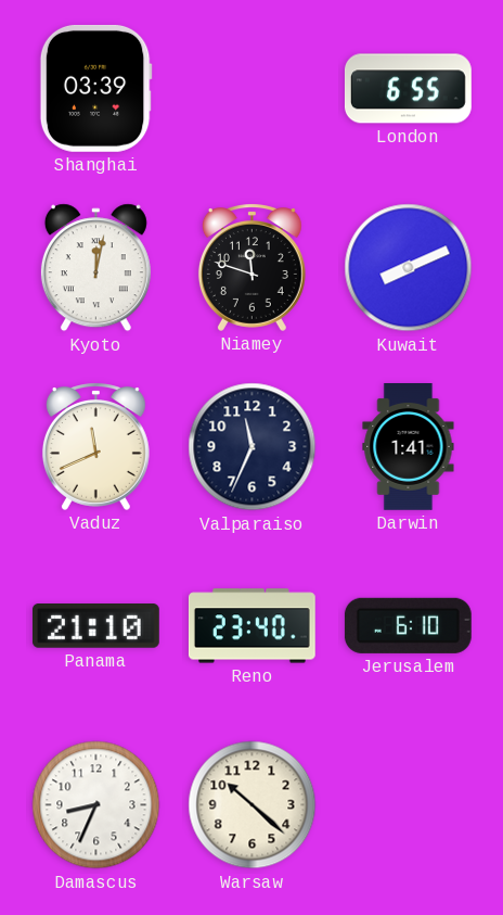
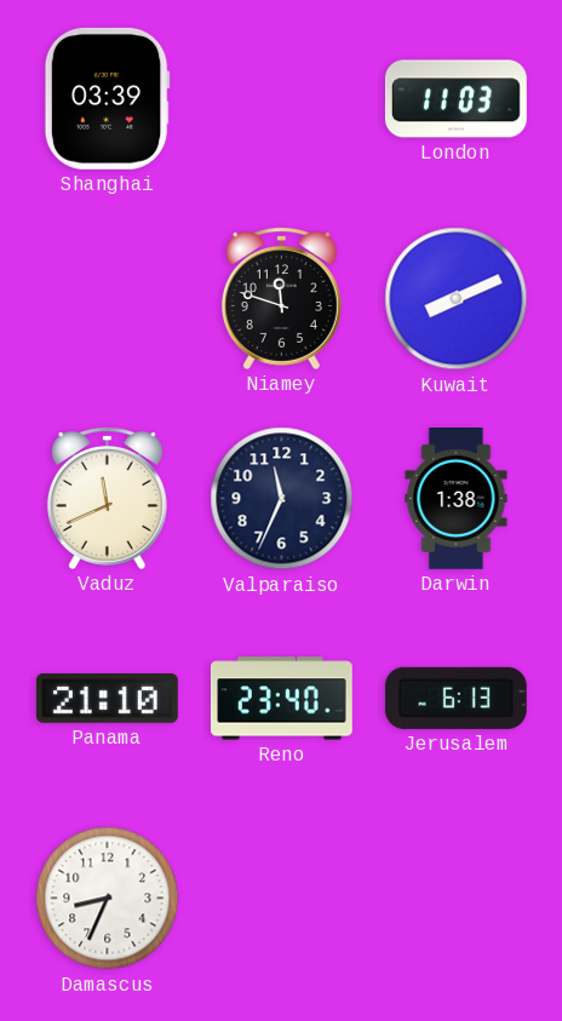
London: 6:55 -> 11:03 (455, 99)
Kyoto: 12:02 -> none (95, 268)
Darwin: 1:41 -> 1:38 (457, 499)
Jerusalem: 6:10 -> 6:13 (455, 698)
Warsaw: 10:22 -> none (253, 805)
